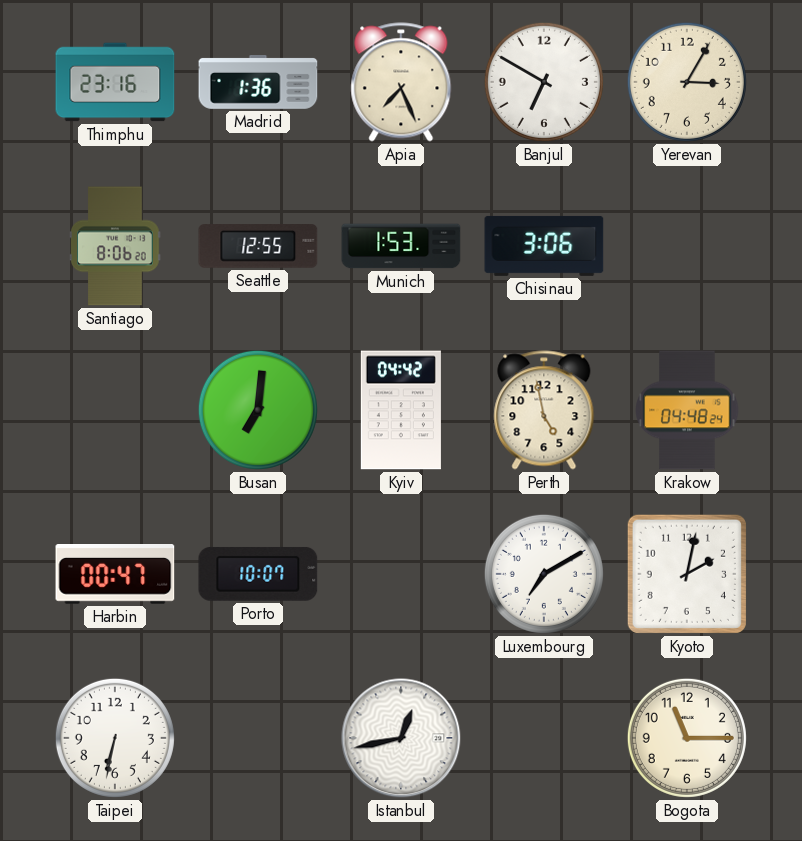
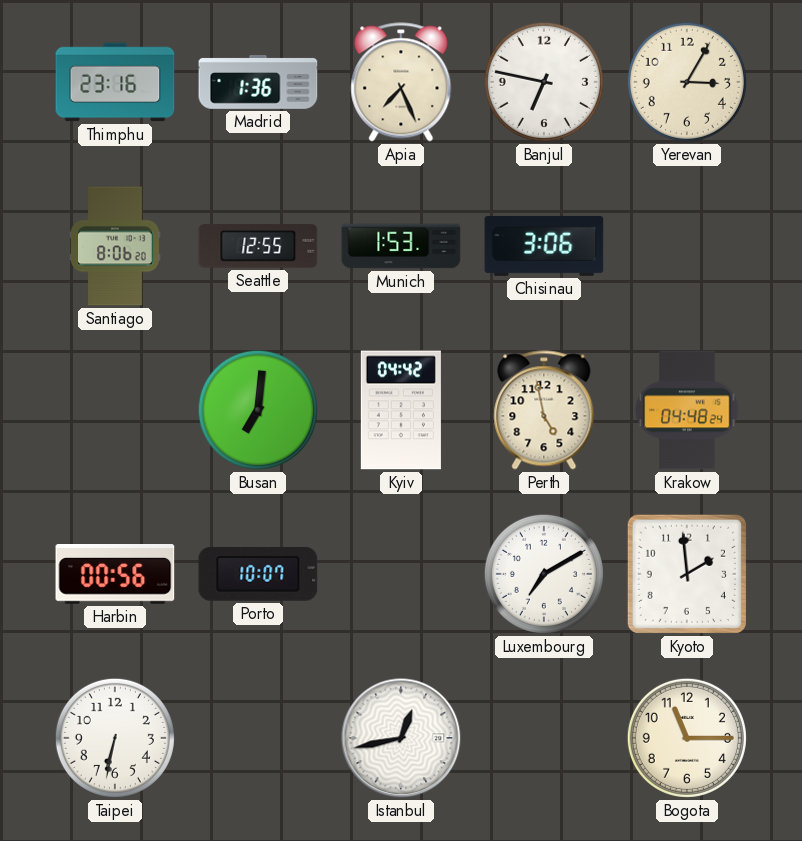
Banjul: 6:50 -> 6:47 (544, 82)
Harbin: 00:47 -> 00:56 (115, 575)
Kyoto: 2:02 -> 1:59 (687, 574)
